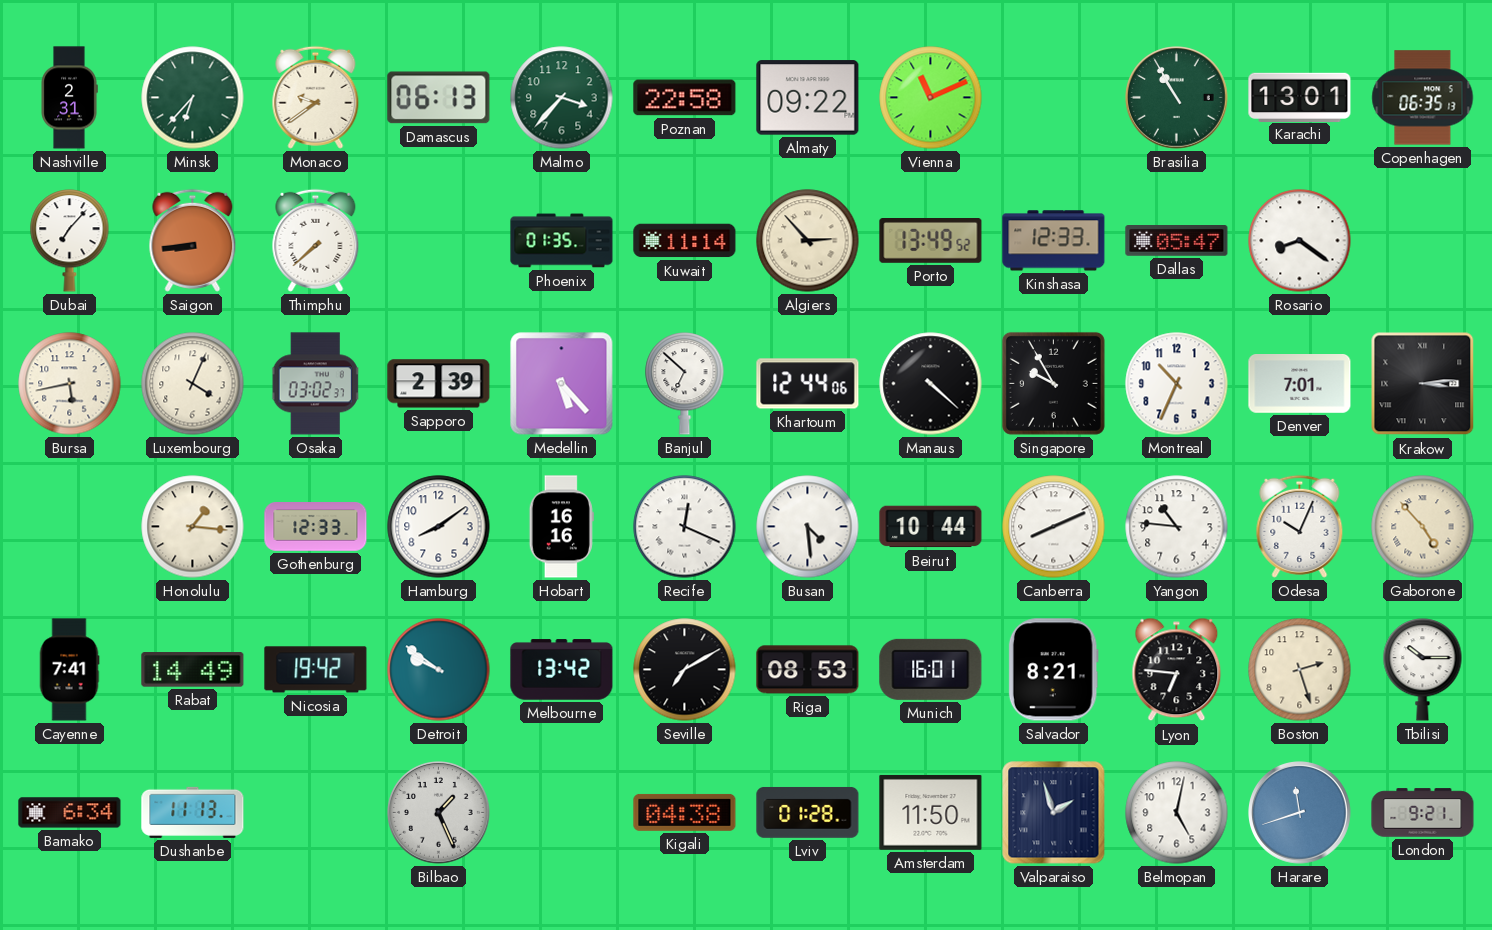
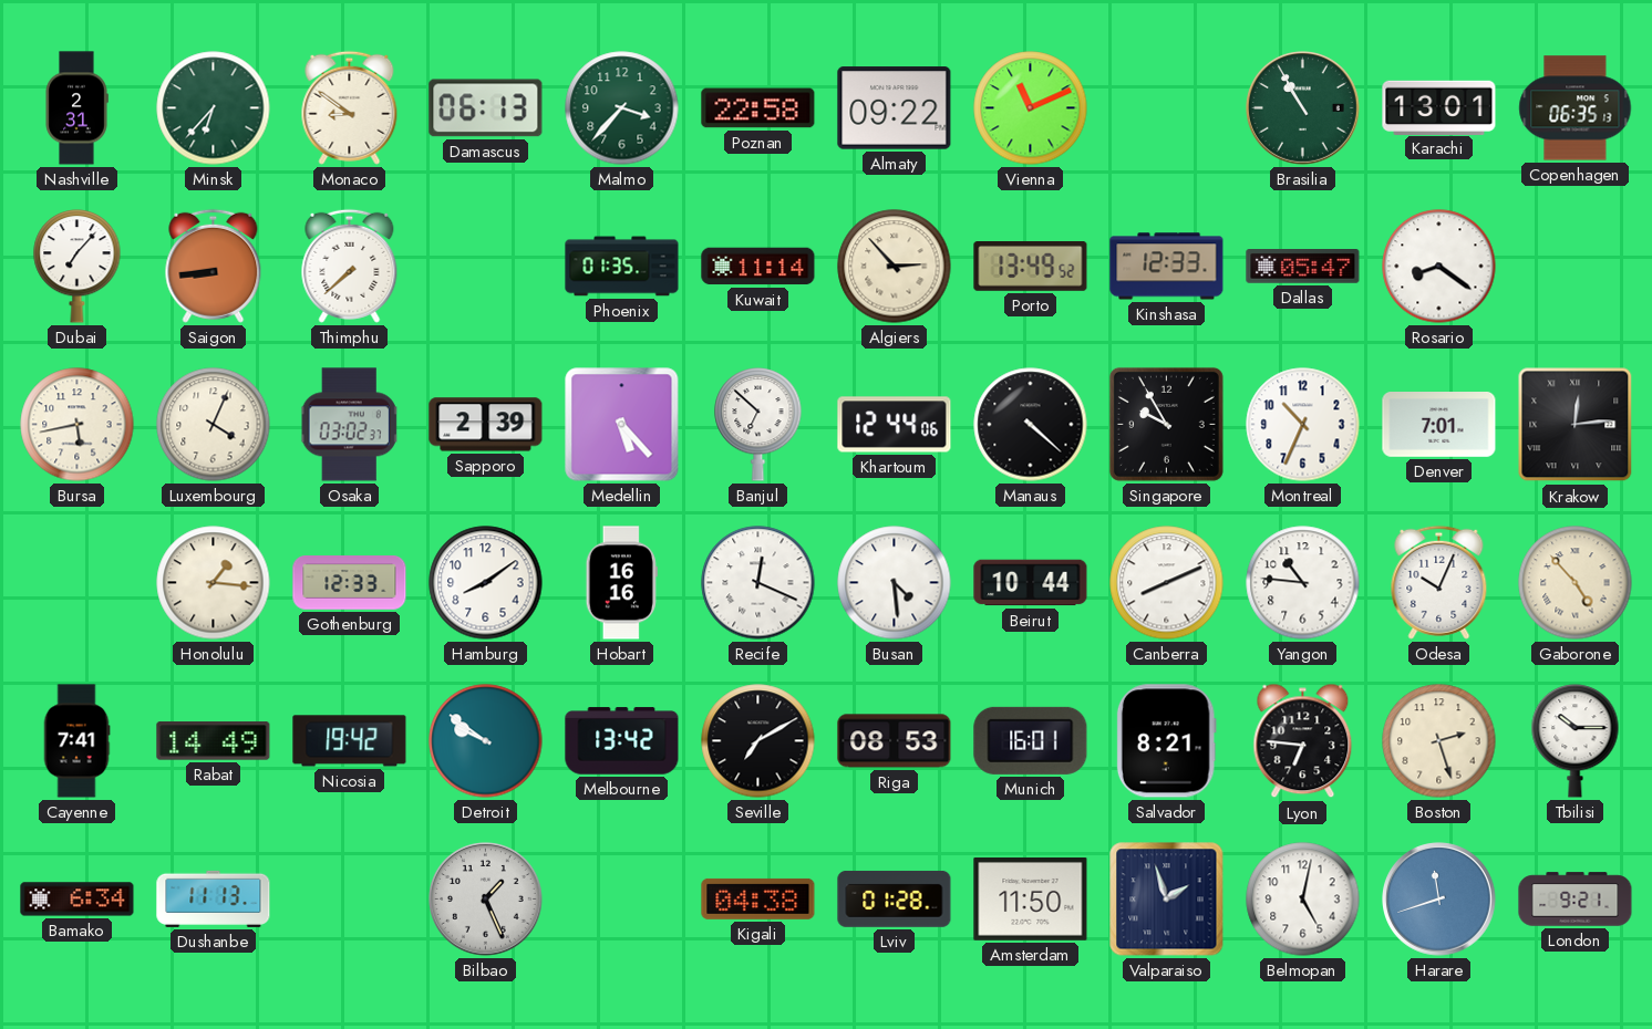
Monaco: 9:39 -> 8:51 (350, 107)
Krakow: 3:14 -> 12:14 (1576, 425)
